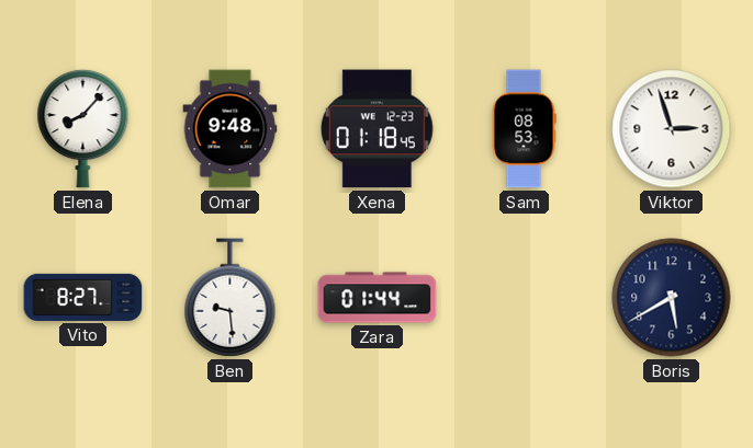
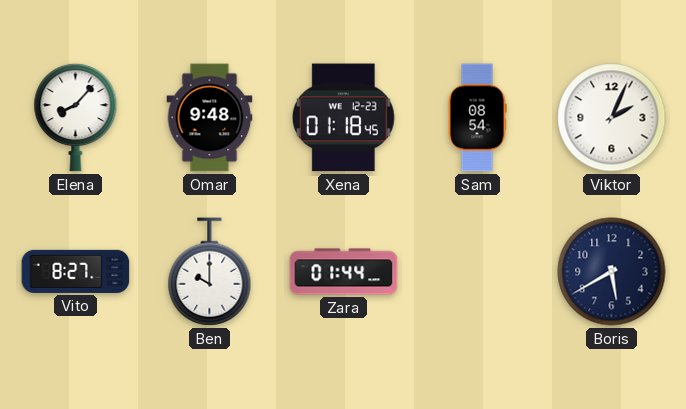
Sam: 08:53 -> 08:54 (477, 118)
Viktor: 2:57 -> 2:04 (612, 118)
Ben: 9:29 -> 10:00 (210, 272)
